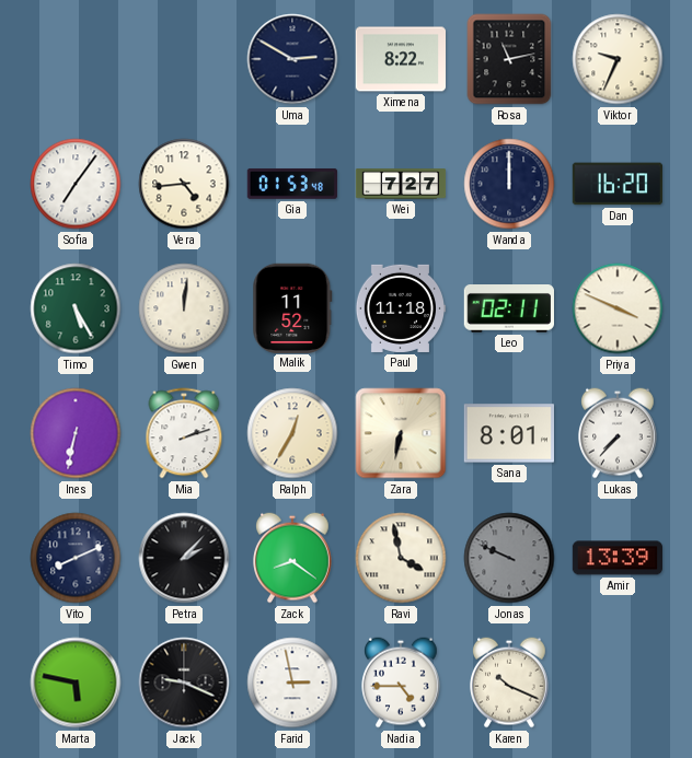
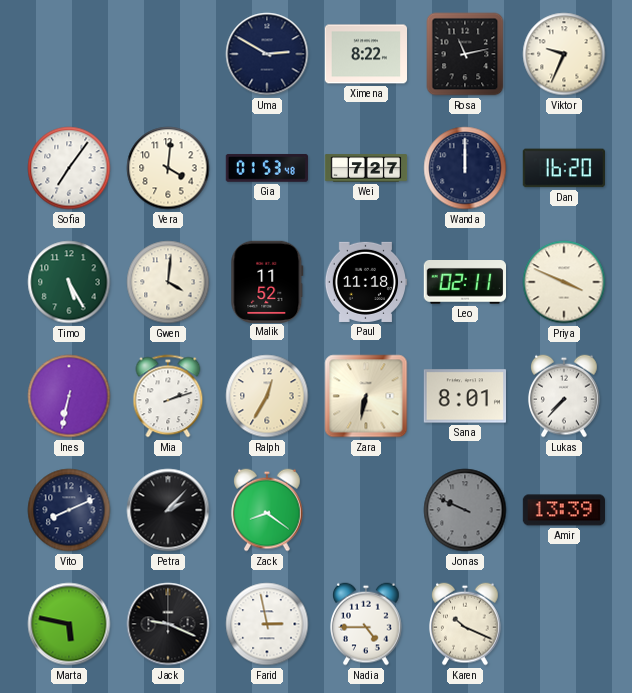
Vera: 4:44 -> 4:01 (168, 168)
Gwen: 12:01 -> 4:01 (168, 282)
Ravi: 3:58 -> none (401, 558)
